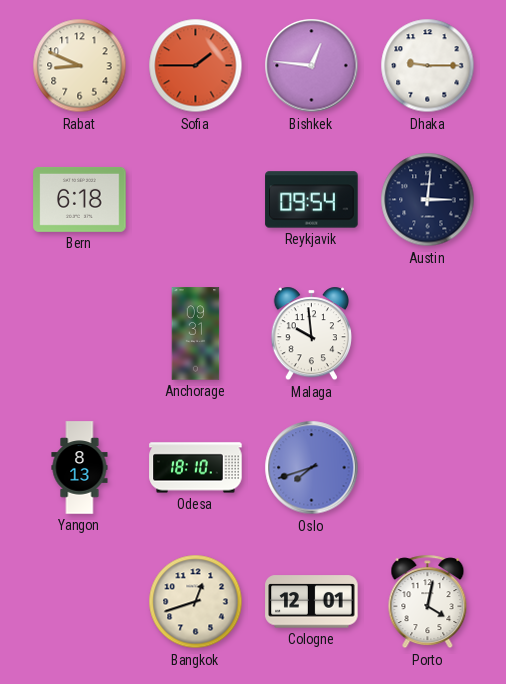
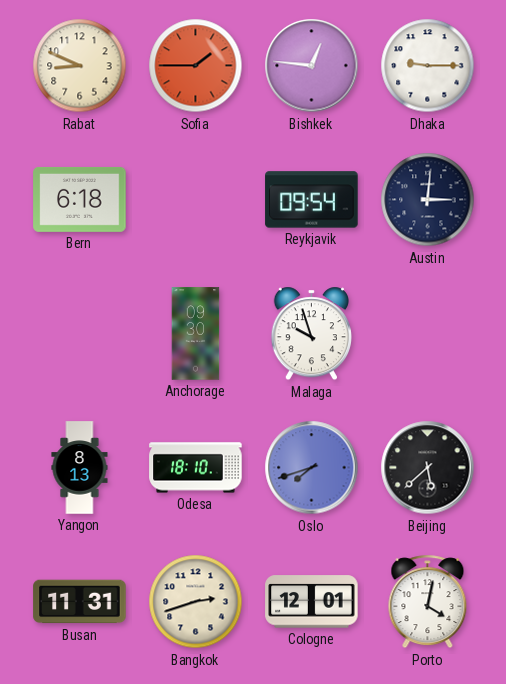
Anchorage: 09:31 -> 09:30 (196, 334)
Malaga: 9:59 -> 9:57 (311, 334)
Beijing: none -> 5:38 (428, 468)
Busan: none -> 11:31 (80, 602)
Bangkok: 12:42 -> 2:42 (196, 602)
